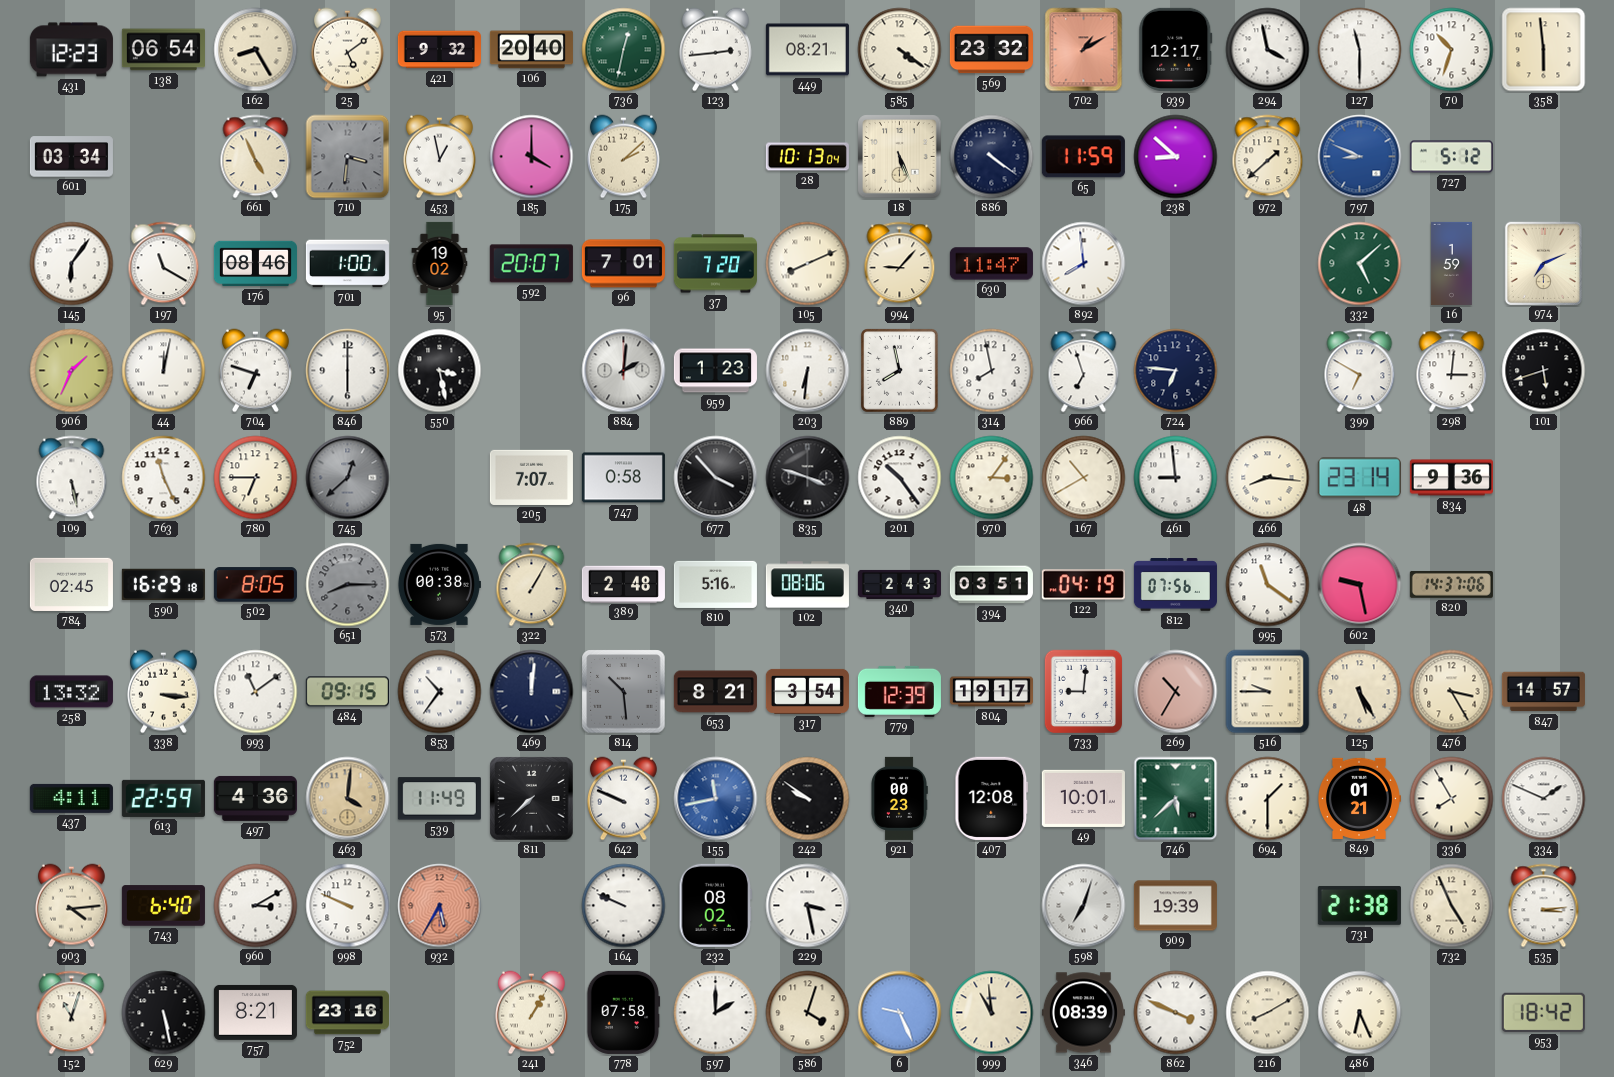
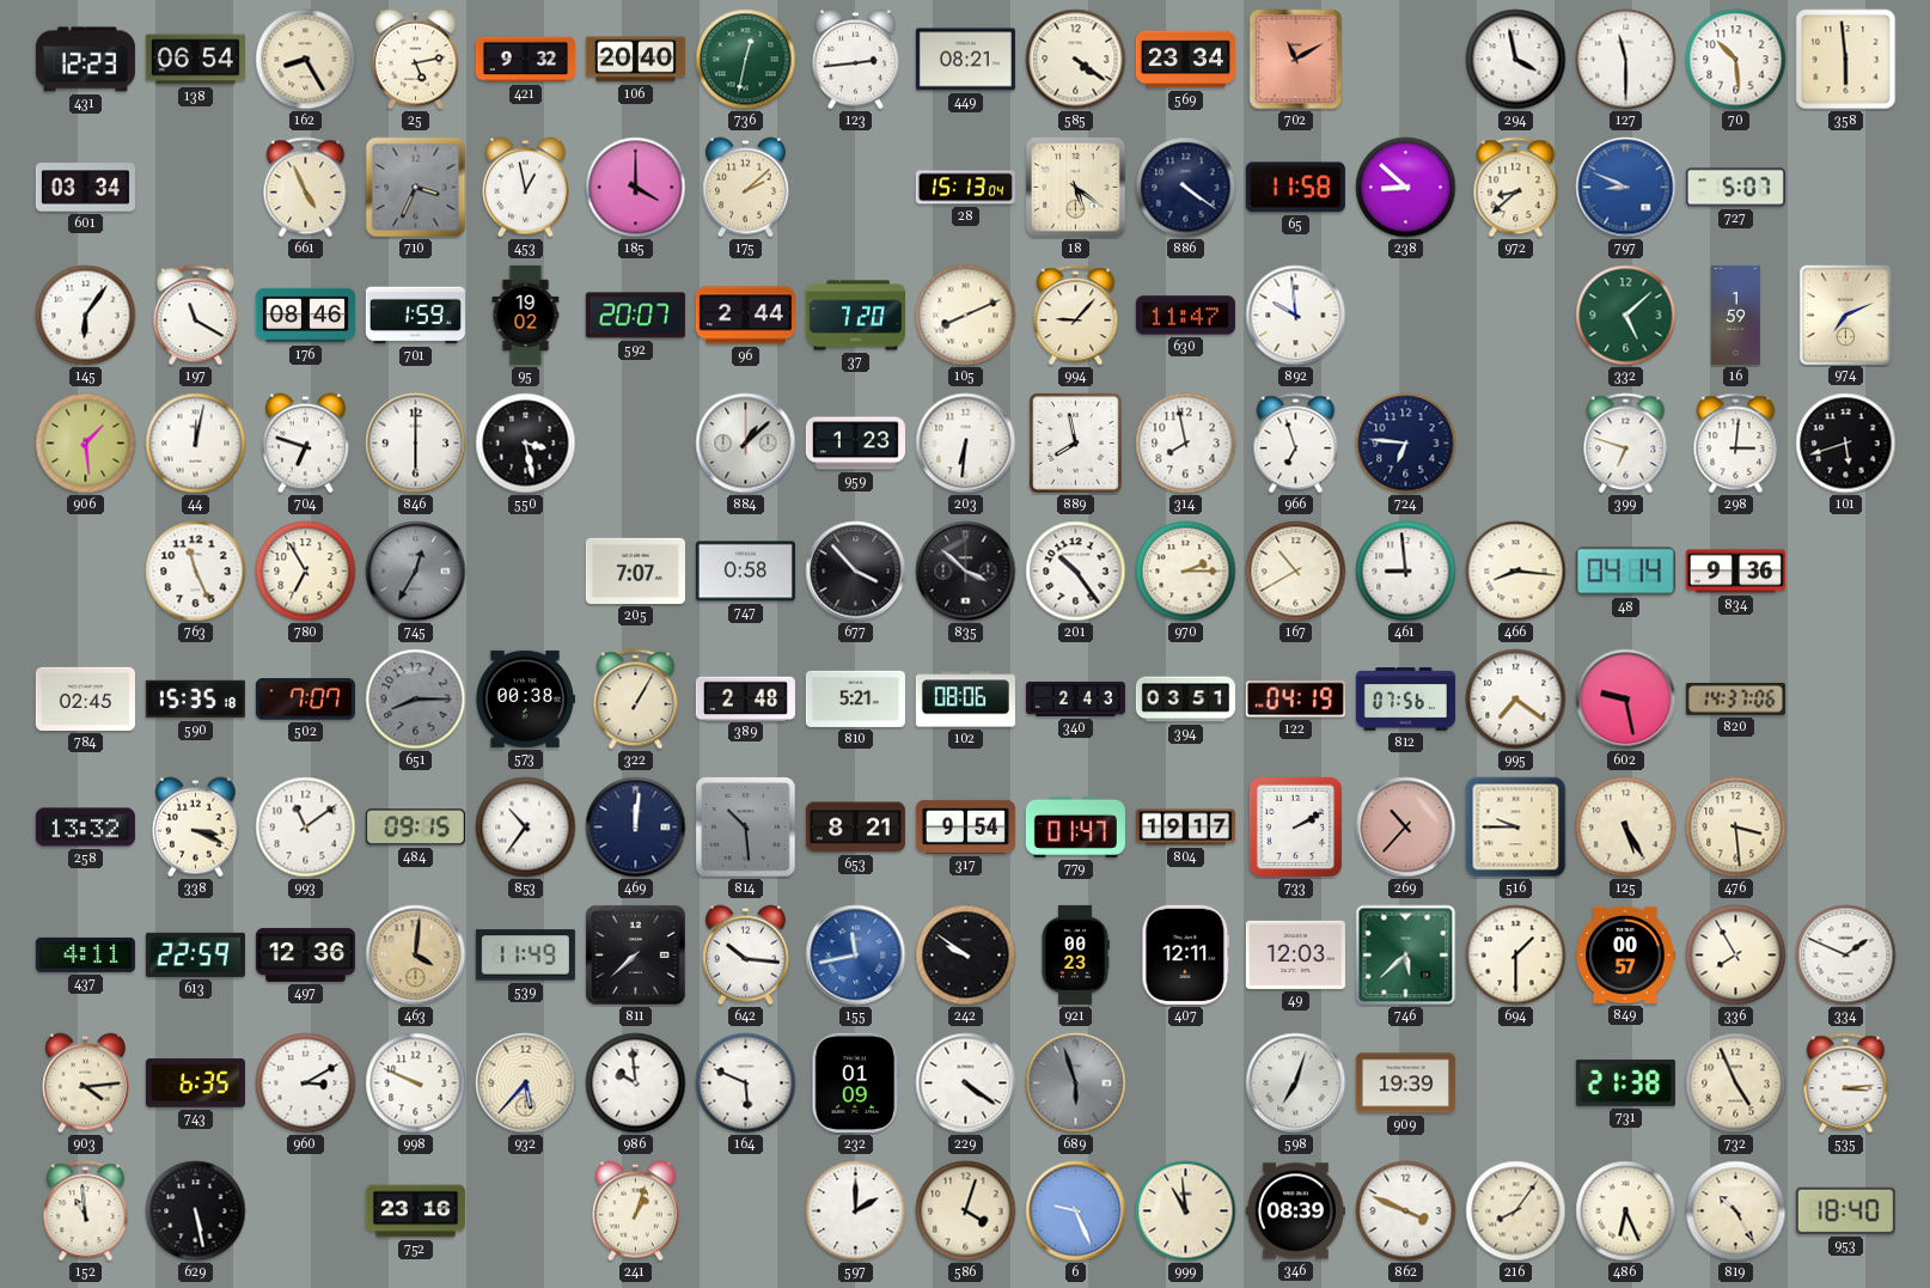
25: 5:09 -> 5:13 (415, 60)
569: 23:32 -> 23:34 (1185, 60)
702: 1:10 -> 11:10 (1296, 60)
939: 12:17 -> none (1176, 49)
70: 10:33 -> 10:29 (1736, 60)
710: 3:31 -> 3:34 (416, 188)
28: 10:13 -> 15:13 (965, 188)
18: 5:26 -> 5:21 (1076, 188)
65: 11:59 -> 11:58 (1295, 188)
972: 1:38 -> 8:38 (1516, 188)
727: 5:12 -> 5:07 (1735, 188)
701: 1:00 -> 1:59 (415, 316)
96: 7:01 -> 2:44 (745, 316)
892: 7:59 -> 9:59 (1296, 316)
906: 1:34 -> 1:29 (86, 444)
884: 2:01 -> 1:08 (746, 444)
399: 6:50 -> 6:48 (1626, 444)
109: 5:28 -> none (72, 478)
780: 6:45 -> 6:55 (306, 572)
745: 12:38 -> 12:35 (416, 572)
835: 3:48 -> 3:52 (966, 572)
970: 3:06 -> 2:15 (1186, 572)
48: 23:14 -> 04:14 (1625, 572)
590: 16:29 -> 15:35 (195, 700)
502: 8:05 -> 7:07 (305, 700)
810: 5:16 -> 5:21 (855, 698)
995: 11:21 -> 7:21 (1516, 700)
338: 3:16 -> 3:19 (195, 828)
317: 3:54 -> 9:54 (965, 826)
779: 12:39 -> 01:47 (1075, 826)
733: 9:01 -> 2:10 (1295, 828)
269: 10:35 -> 10:37 (1406, 828)
476: 3:25 -> 3:29 (1736, 828)
847: 14:57 -> none (1543, 692)
497: 4:36 -> 12:36 (305, 954)
642: 9:49 -> 10:16 (745, 956)
407: 12:08 -> 12:11 (1186, 954)
49: 10:01 -> 12:03 (1295, 954)
849: 01:21 -> 00:57 (1625, 954)
743: 6:40 -> 6:35 (195, 1083)
932: 5:35 -> 5:37 (526, 1083)
932 dial: salmon -> cream (526, 1083)
986: none -> 9:59 (636, 1083)
164: 9:49 -> 5:49 (746, 1083)
232: 08:02 -> 01:09 (856, 1082)
229: 3:28 -> 4:21 (966, 1083)
689: none -> 5:57 (1076, 1083)
152: 11:03 -> 10:59 (86, 1211)
757: 8:21 -> none (255, 1012)
241: 1:05 -> 1:03 (635, 1211)
778: 07:58 -> none (624, 1012)
216: 8:10 -> 8:06 (1516, 1211)
819: none -> 10:25 (1736, 1211)
953: 18:42 -> 18:40 (1845, 1210)
